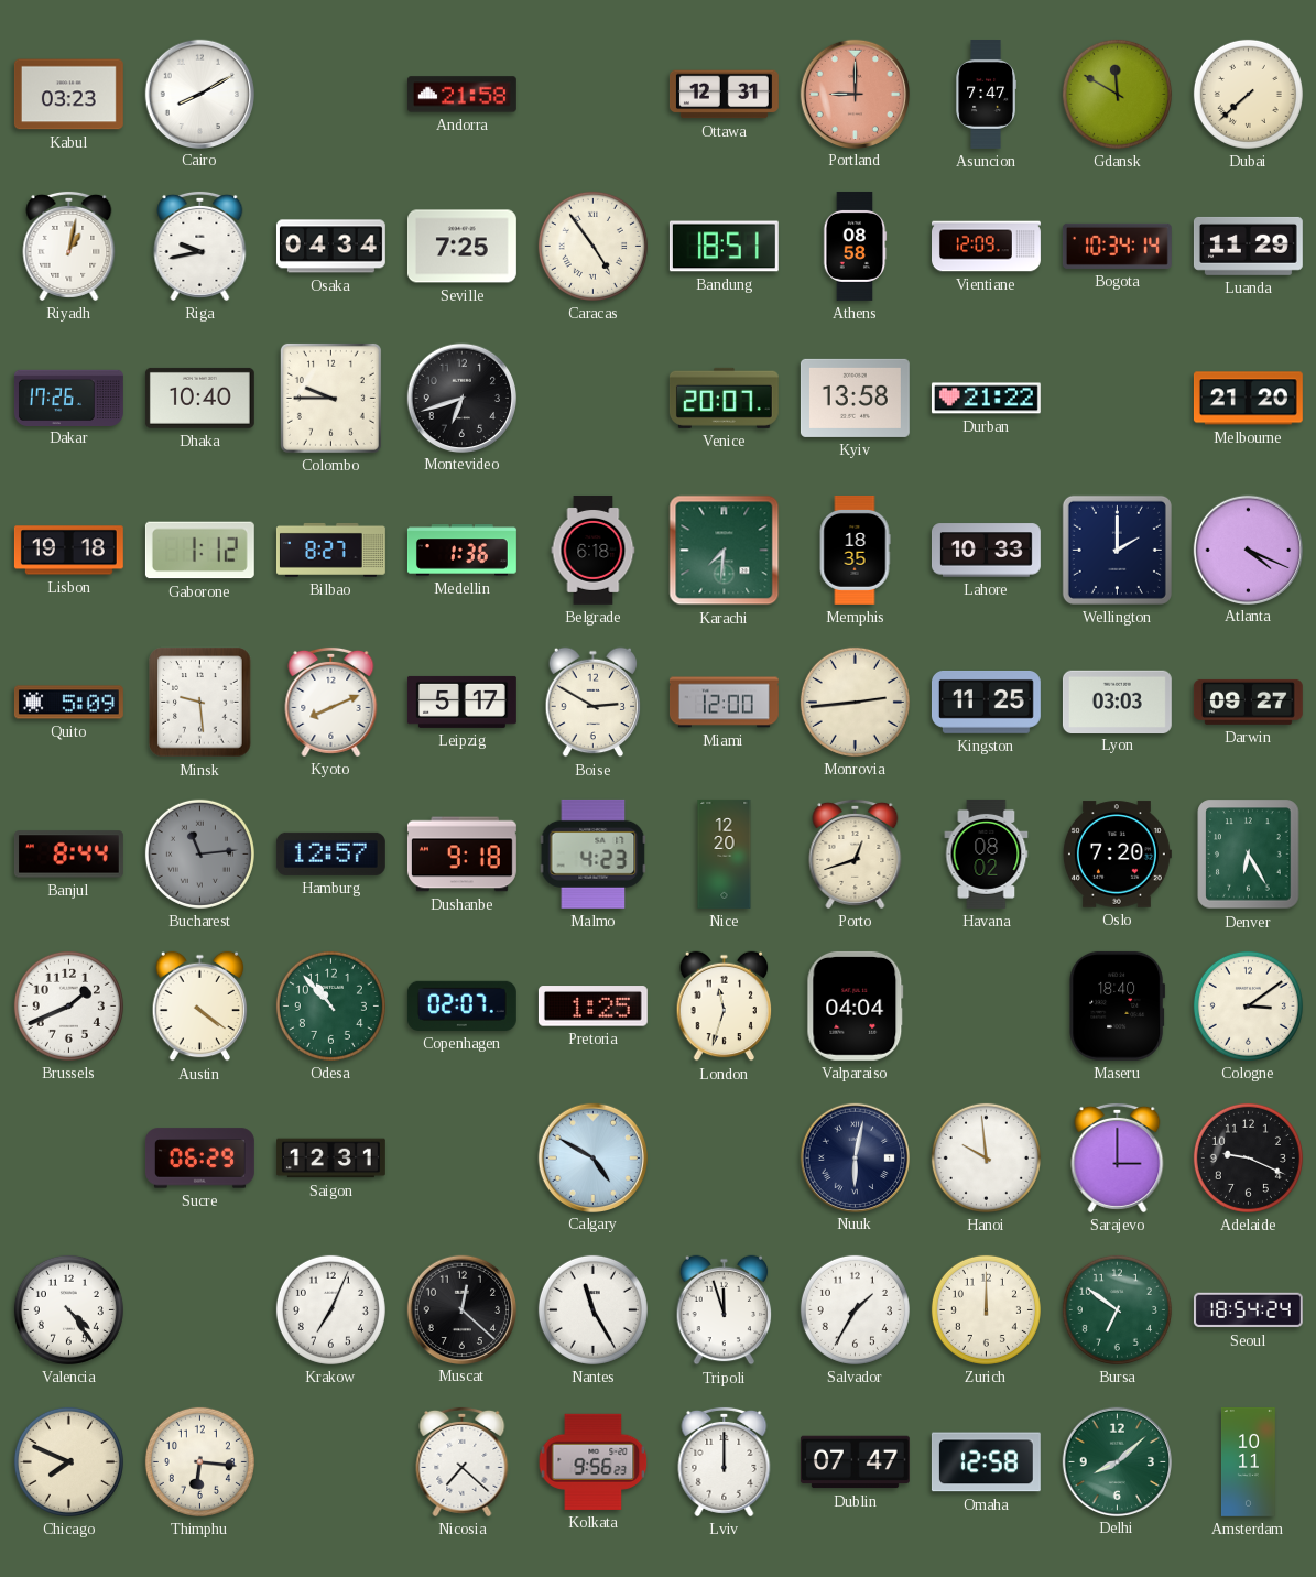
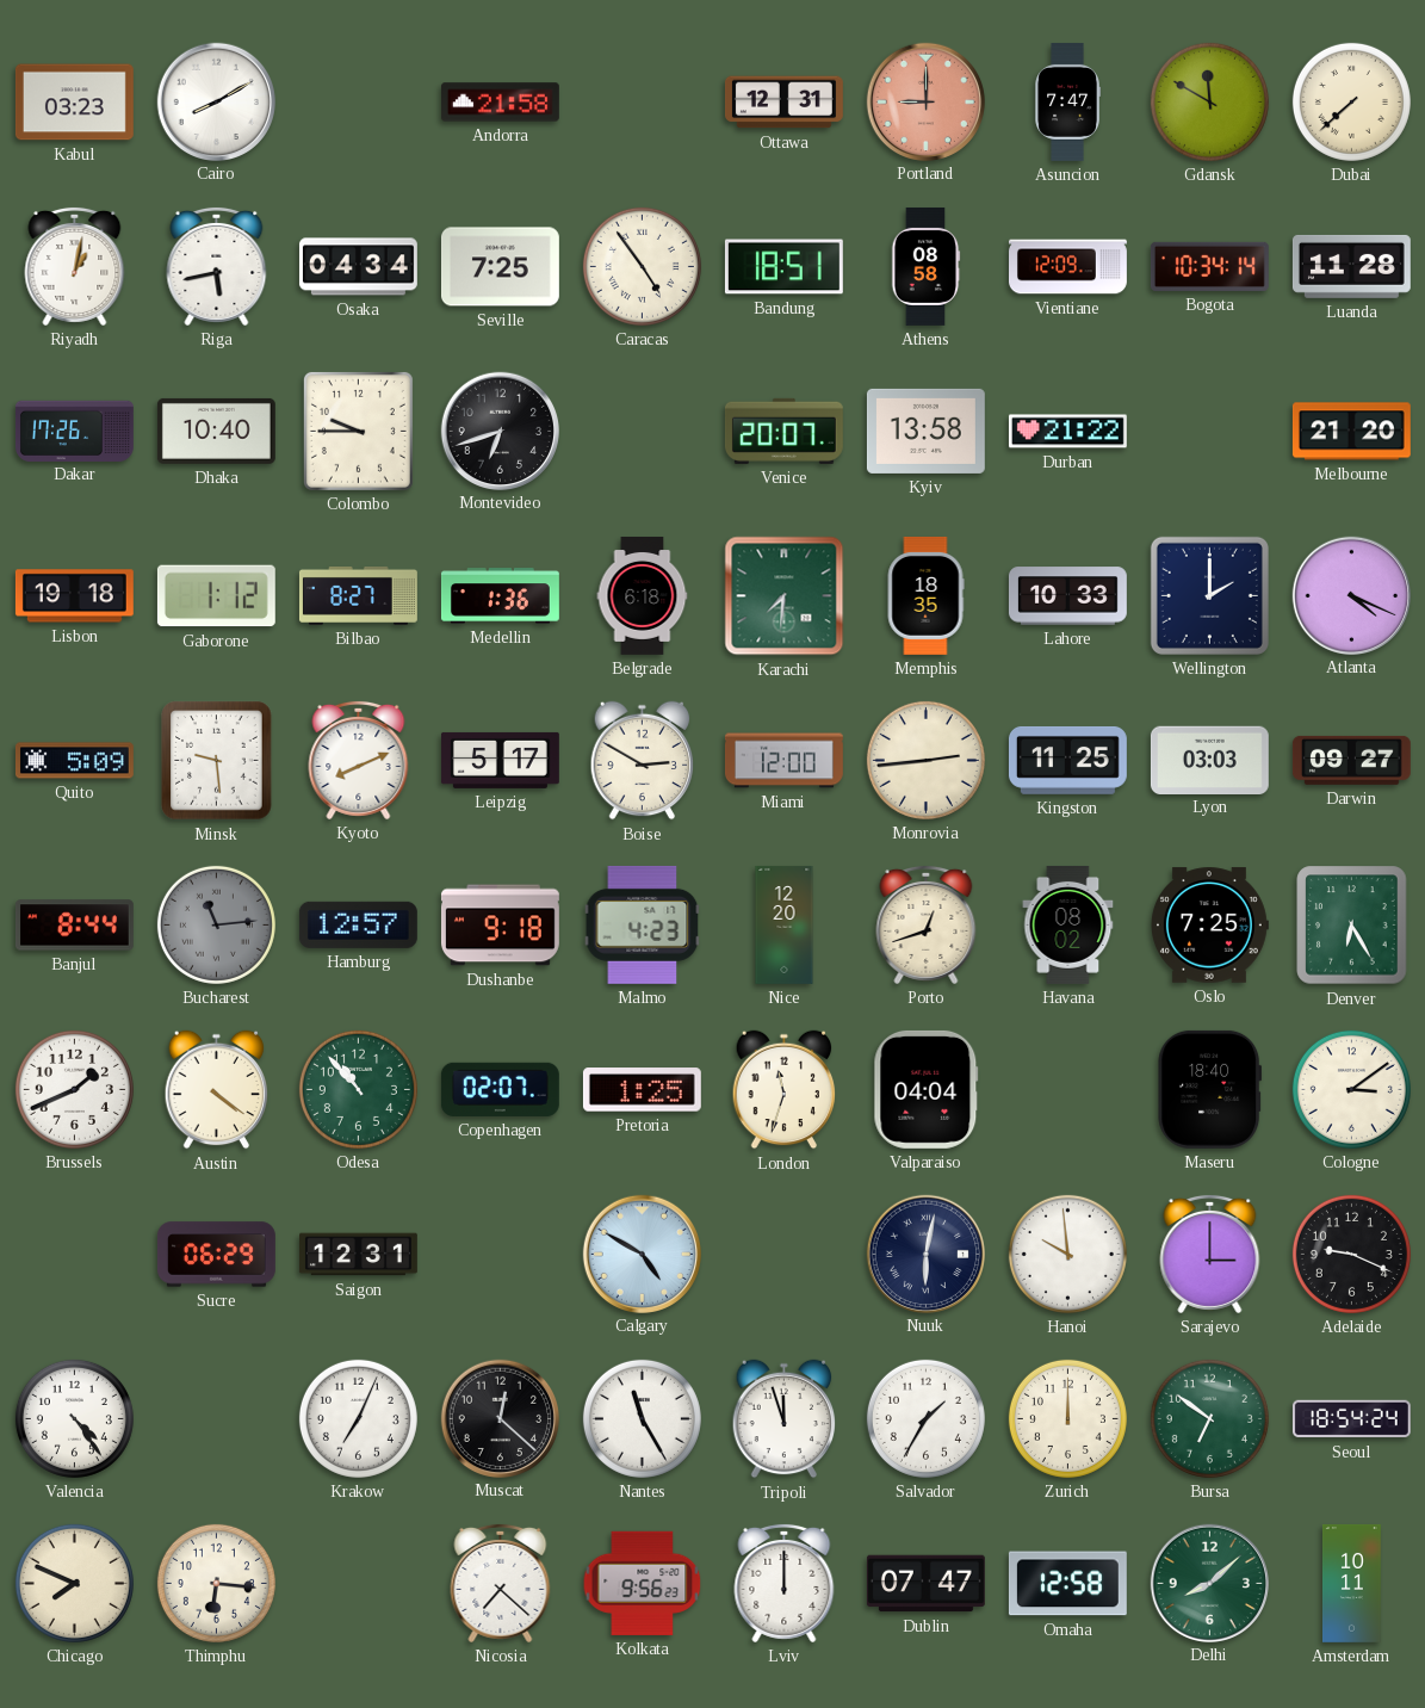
Riga: 9:43 -> 5:43 (217, 266)
Luanda: 11:29 -> 11:28 (1351, 266)
Oslo: 7:20 -> 7:25 (1209, 926)
